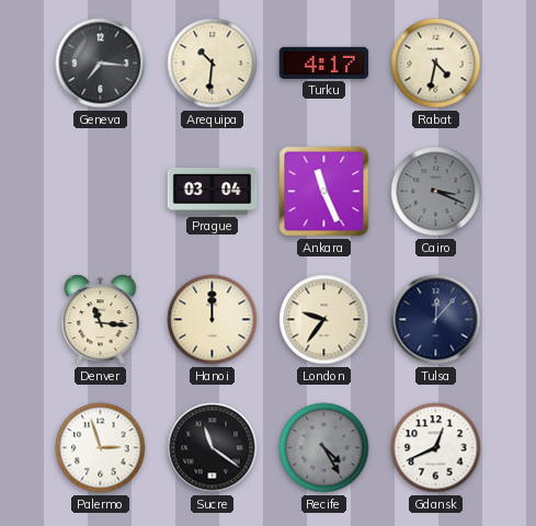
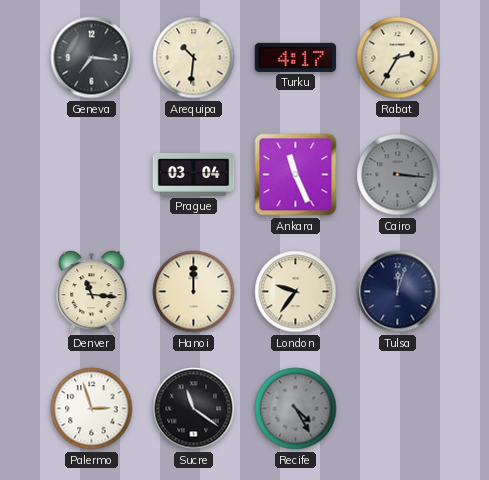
Rabat: 4:32 -> 2:35 (398, 58)
Cairo: 3:19 -> 3:16 (398, 175)
Tulsa: 12:07 -> 12:03 (398, 292)
Gdansk: 12:41 -> none (436, 448)
